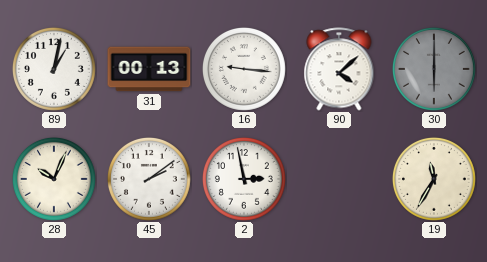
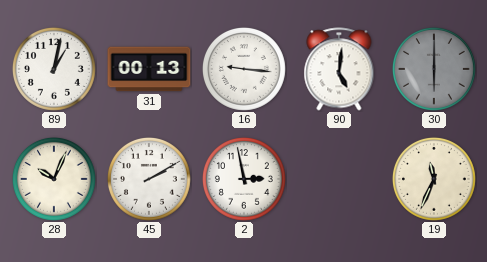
90: 4:08 -> 5:01 (339, 69)
45: 2:09 -> 2:10 (149, 179)
19: 11:35 -> 11:34 (434, 179)
